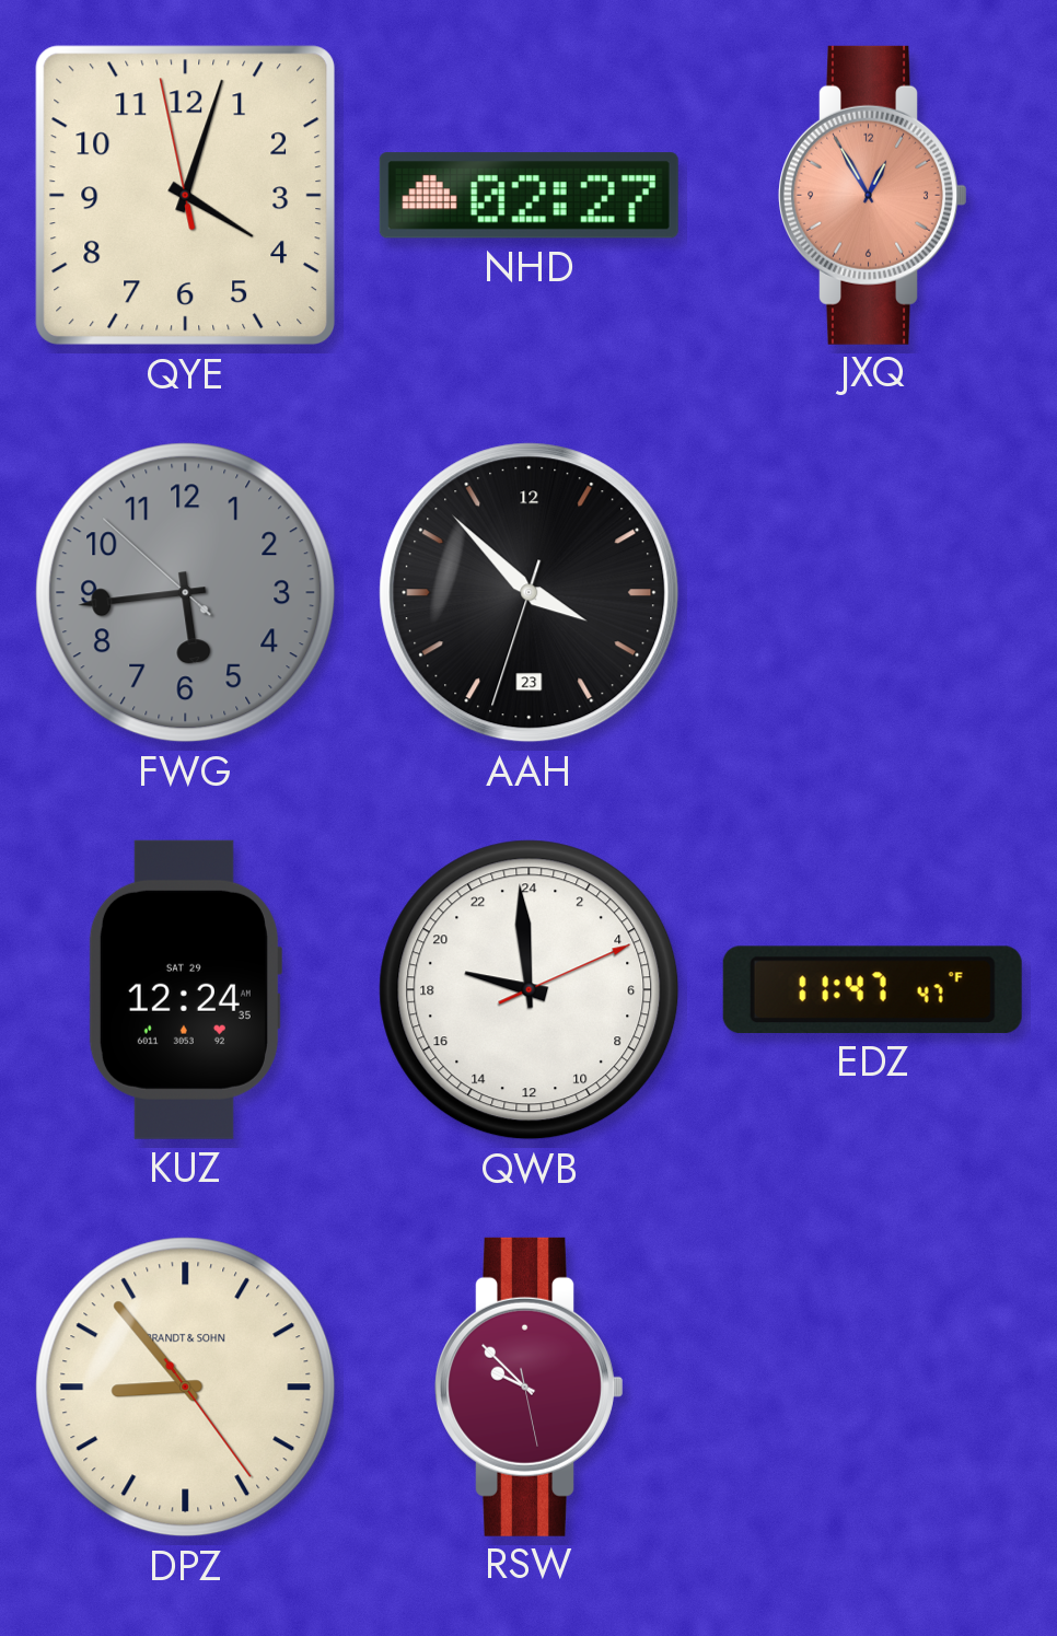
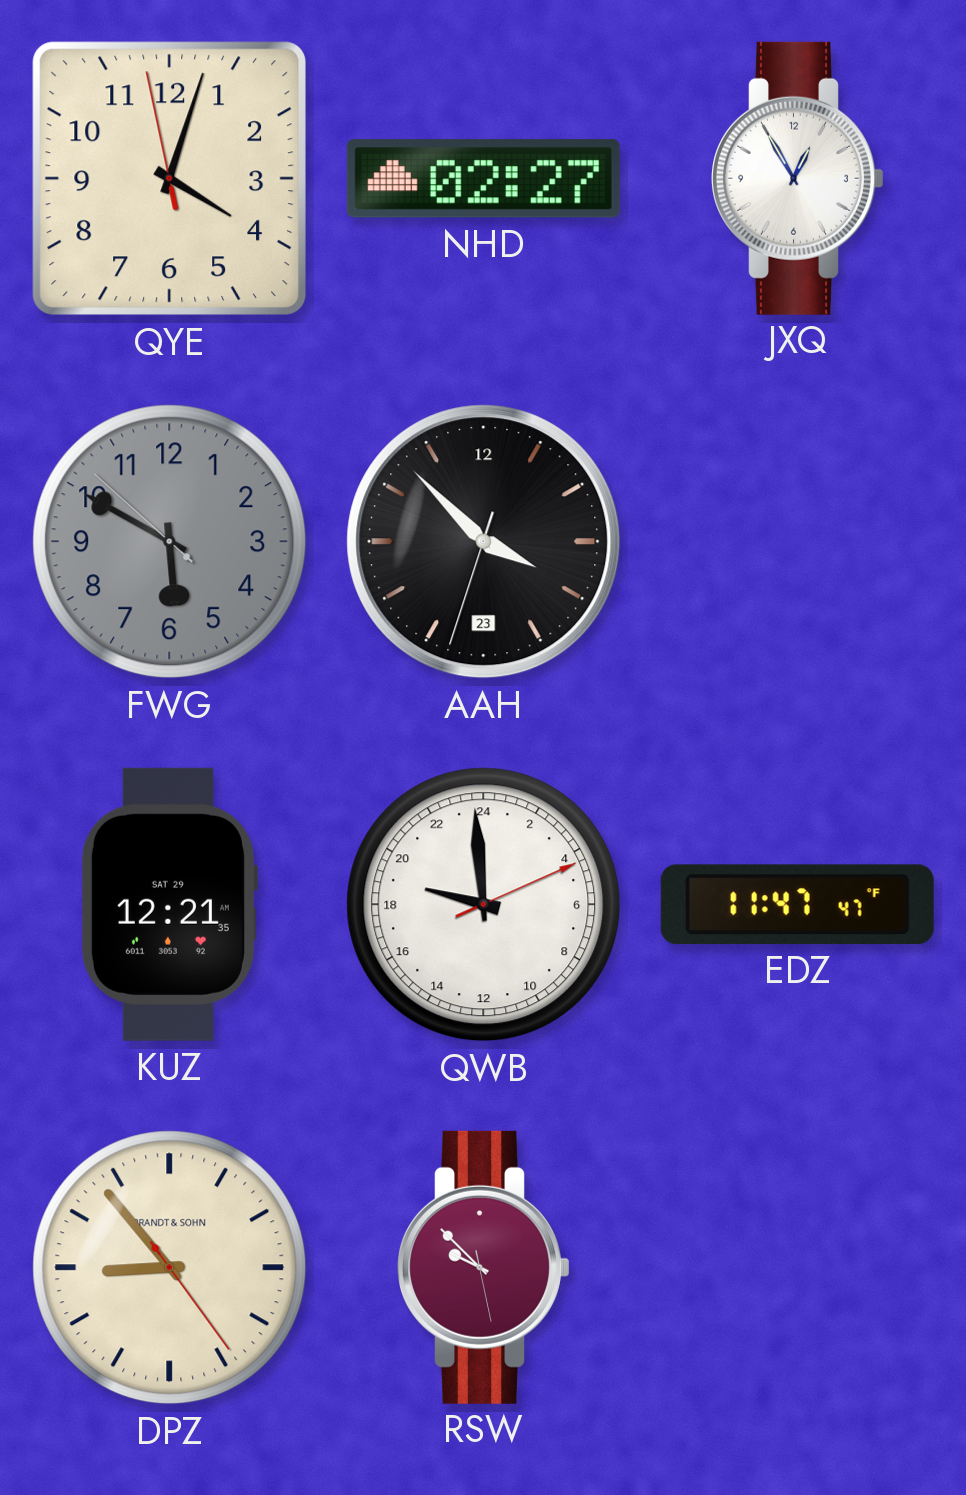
JXQ dial: salmon -> white (798, 178)
FWG: 5:43 -> 5:49 (170, 542)
KUZ: 12:24 -> 12:21 (169, 904)
